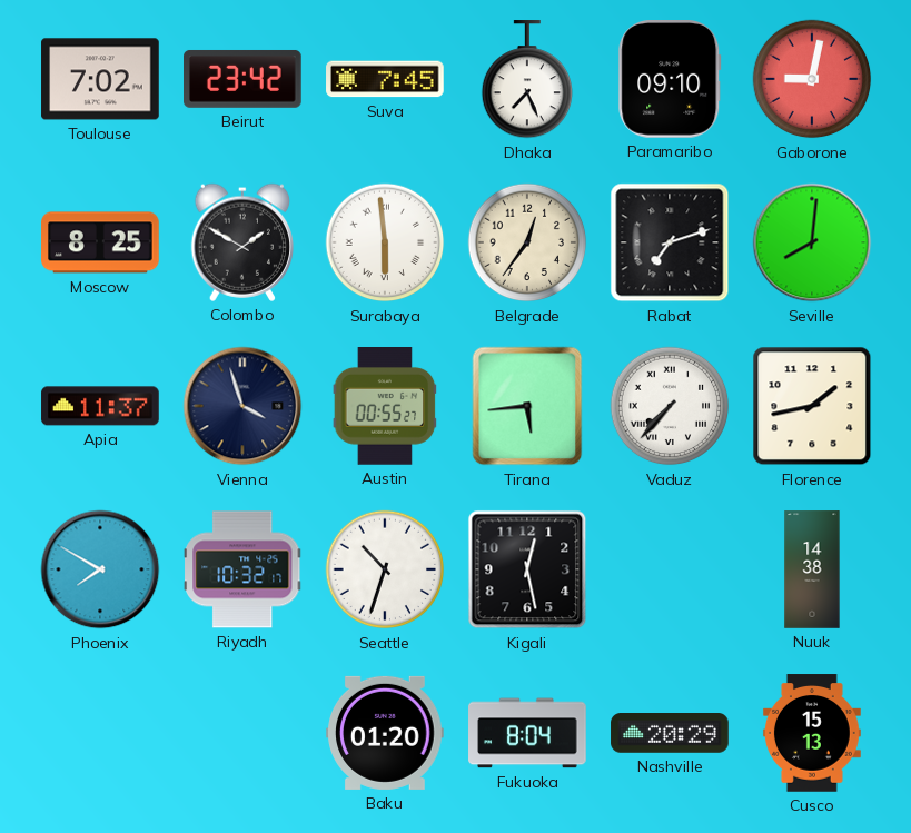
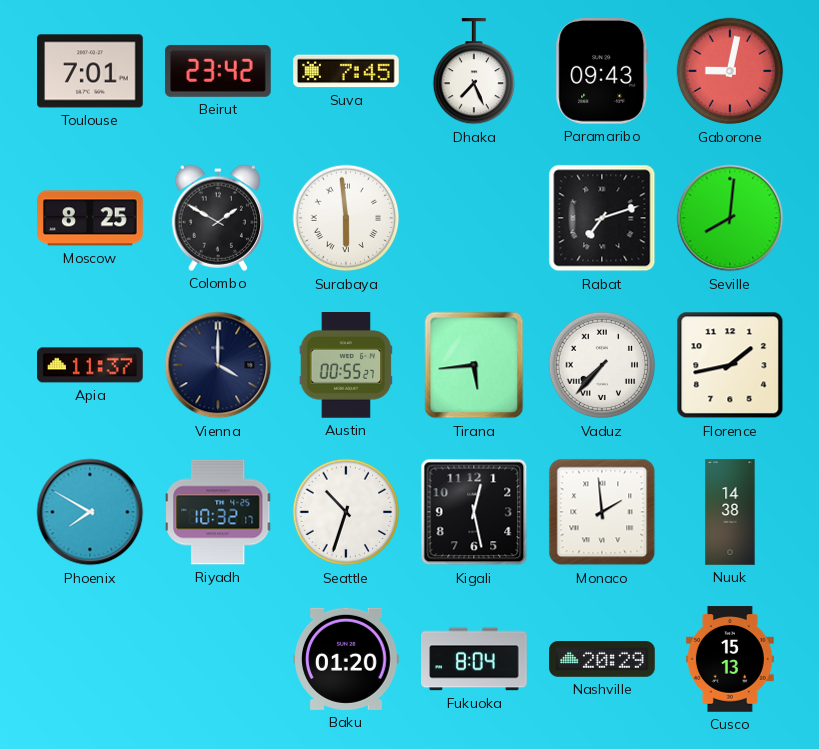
Toulouse: 7:02 -> 7:01 (90, 71)
Paramaribo: 09:10 -> 09:43 (602, 72)
Belgrade: 12:36 -> none (527, 242)
Vienna: 3:57 -> 4:00 (218, 365)
Monaco: none -> 1:59 (602, 512)
